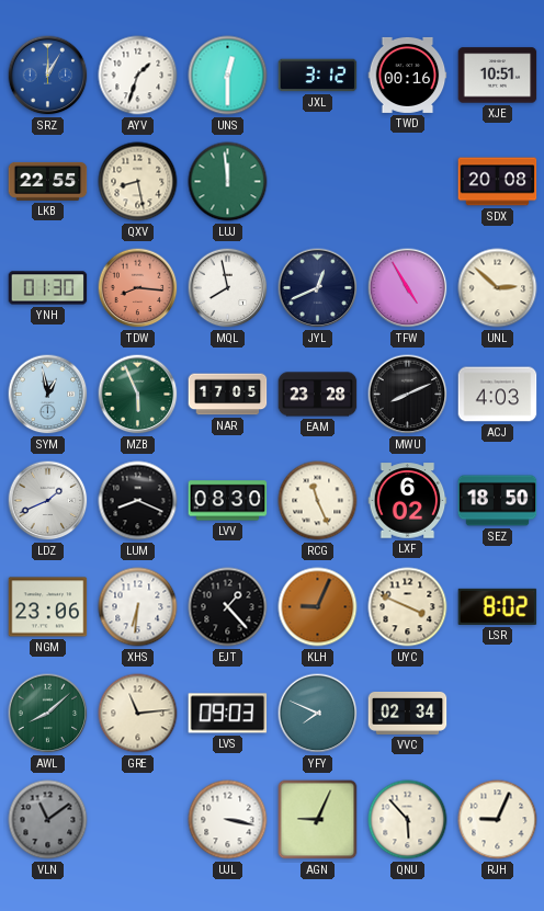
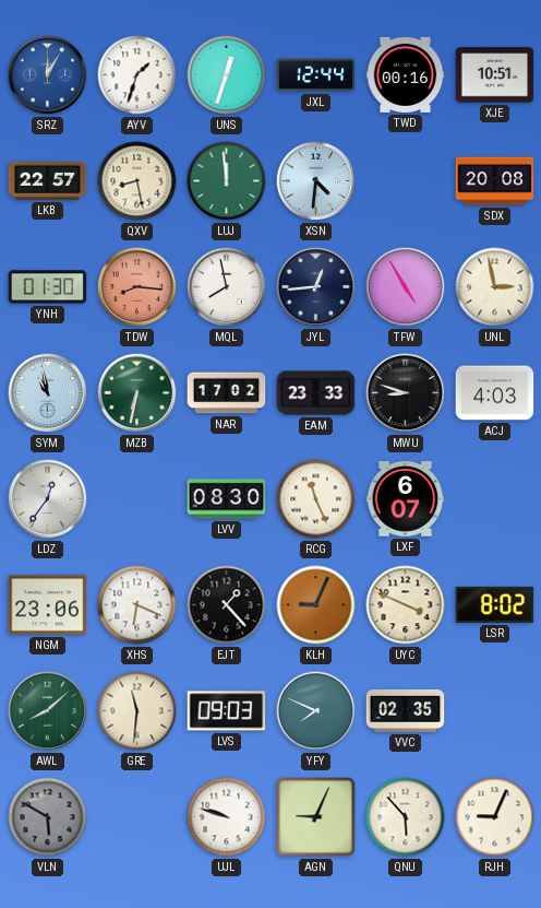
UNS: 12:30 -> 12:33 (227, 75)
JXL: 3:12 -> 12:44 (316, 75)
LKB: 22:55 -> 22:57 (48, 180)
XSN: none -> 4:31 (316, 181)
JYL: 12:41 -> 12:44 (316, 287)
UNL: 2:52 -> 2:58 (495, 287)
SYM: 12:58 -> 10:58 (48, 393)
MZB: 5:56 -> 6:32 (137, 393)
NAR: 17:05 -> 17:02 (227, 393)
EAM: 23:28 -> 23:33 (316, 393)
MWU: 8:11 -> 8:48 (406, 393)
LDZ: 1:41 -> 12:36 (48, 499)
LUM: 8:19 -> none (138, 501)
LXF: 6:02 -> 6:07 (406, 499)
SEZ: 18:50 -> none (498, 501)
XHS: 6:31 -> 6:19 (137, 605)
GRE: 11:14 -> 11:31 (137, 711)
VVC: 02:34 -> 02:35 (406, 710)
VLN: 11:09 -> 5:50 (48, 817)
UJL: 3:17 -> 9:48 (227, 817)
